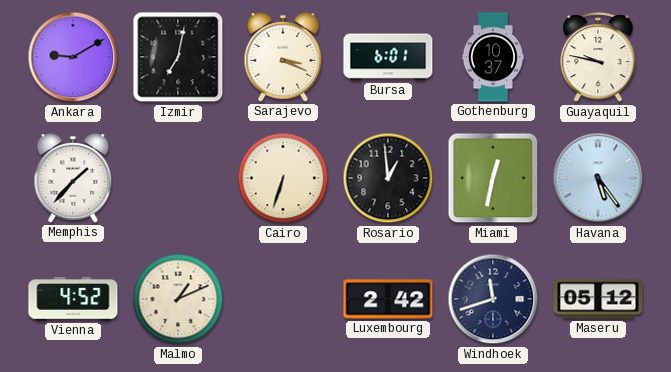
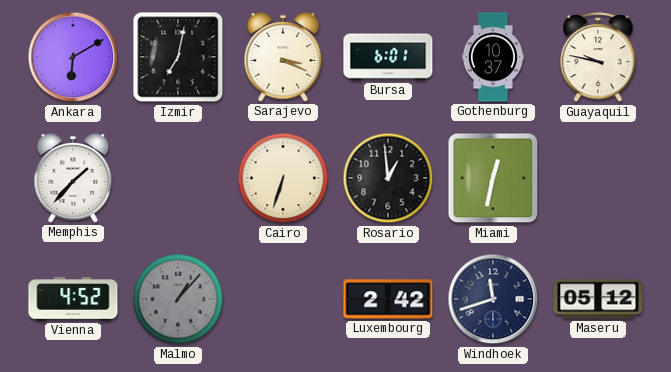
Ankara: 9:10 -> 6:10 (73, 57)
Havana: 5:24 -> none (598, 178)
Malmo: 1:11 -> 1:07 (178, 299)
Malmo dial: cream -> grey (178, 299)
